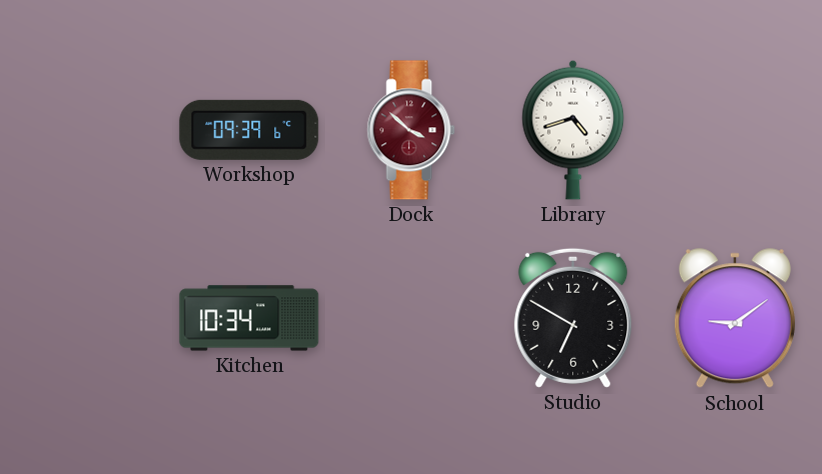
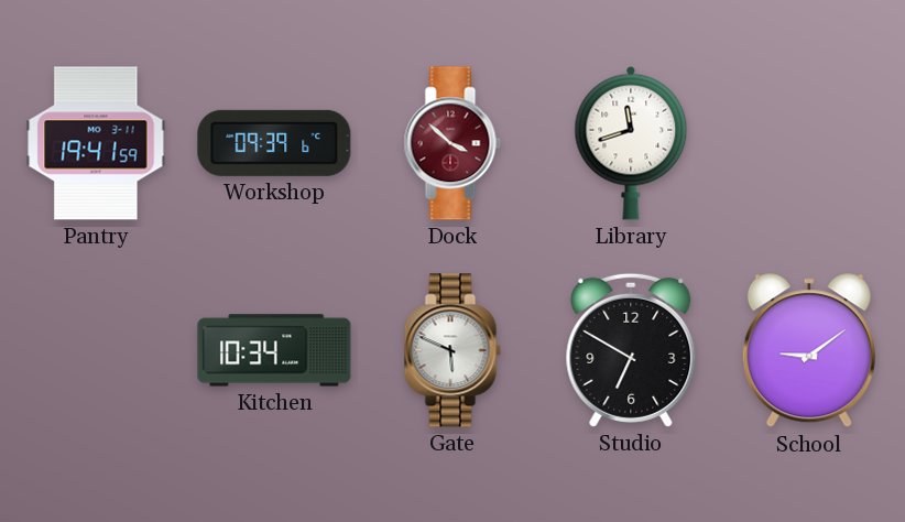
Pantry: none -> 19:41 (96, 143)
Library: 4:42 -> 11:42 (631, 143)
Gate: none -> 5:49 (452, 350)
